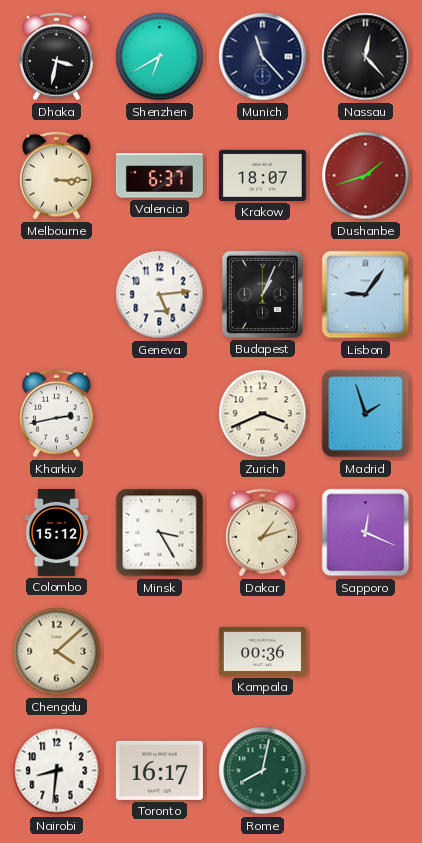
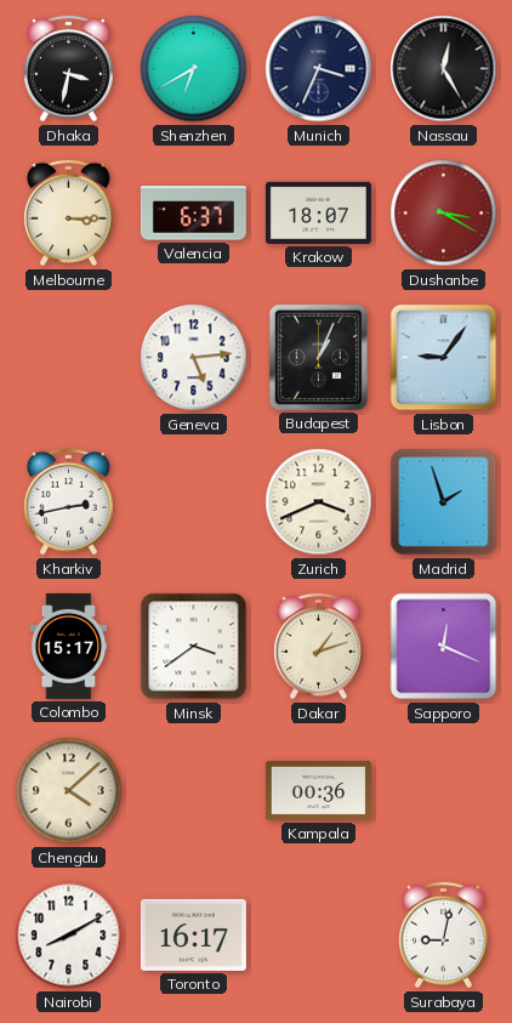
Munich: 11:23 -> 3:34 (319, 69)
Nassau: 12:23 -> 12:25 (444, 69)
Dushanbe: 1:42 -> 3:20 (444, 214)
Colombo: 15:12 -> 15:17 (69, 646)
Minsk: 3:25 -> 3:39 (194, 647)
Nairobi: 8:31 -> 8:10 (69, 936)
Rome: 8:02 -> none (263, 771)
Surabaya: none -> 9:02 (443, 936)
